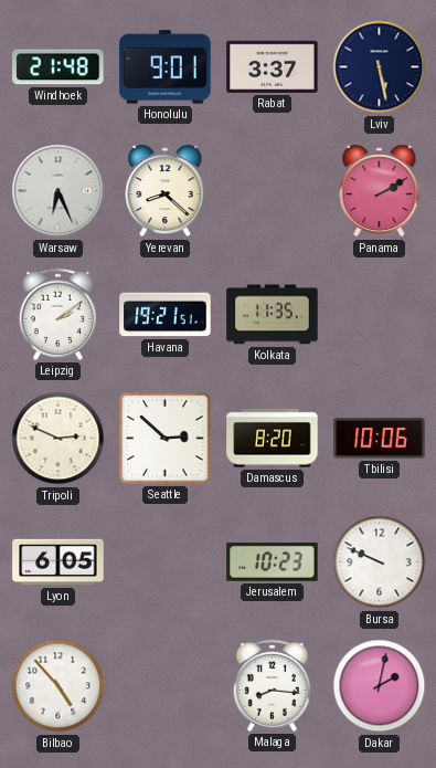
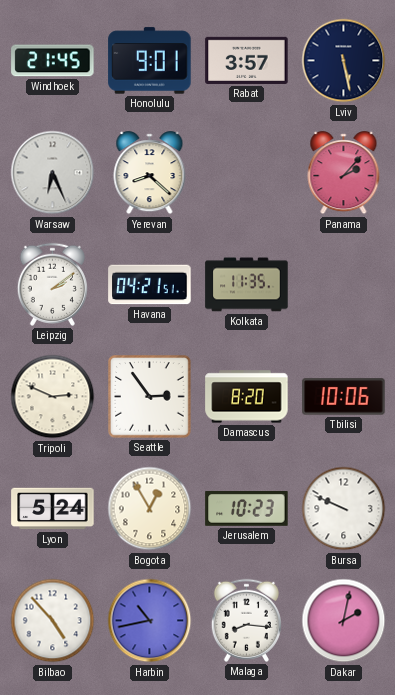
Windhoek: 21:48 -> 21:45 (53, 61)
Rabat: 3:37 -> 3:57 (247, 60)
Panama: 2:10 -> 2:07 (344, 173)
Havana: 19:21 -> 04:21 (150, 285)
Seattle: 2:52 -> 2:54 (150, 397)
Lyon: 6:05 -> 5:24 (53, 509)
Bogota: none -> 12:55 (150, 509)
Harbin: none -> 10:43 (150, 621)
